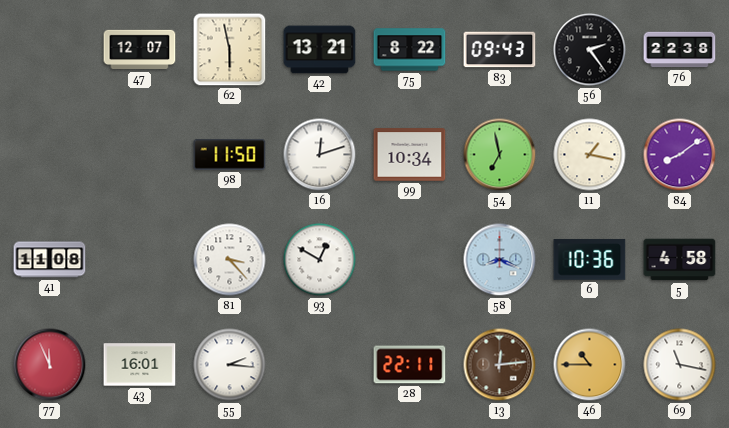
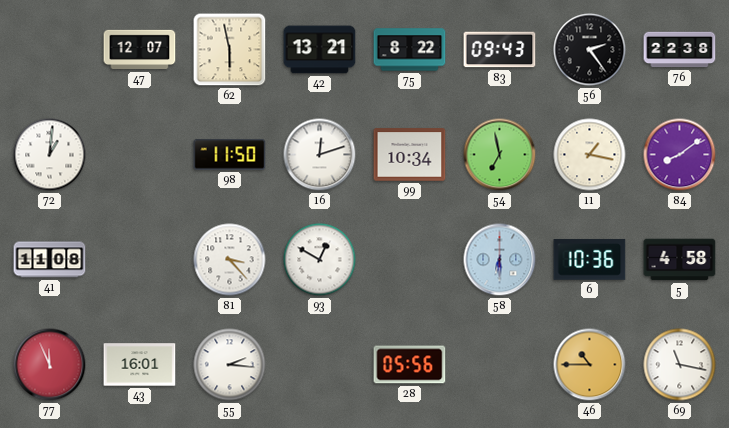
72: none -> 1:01 (50, 155)
58: 8:19 -> 6:30 (500, 260)
28: 22:11 -> 05:56 (410, 365)
13: 12:14 -> none (500, 365)
